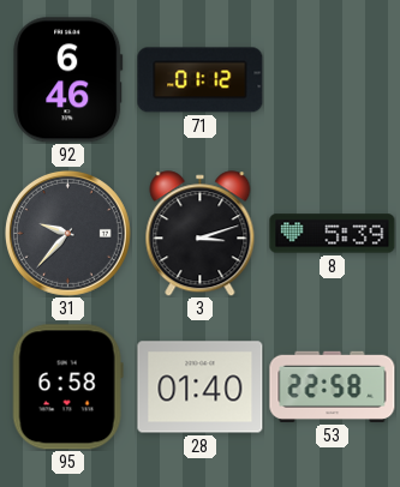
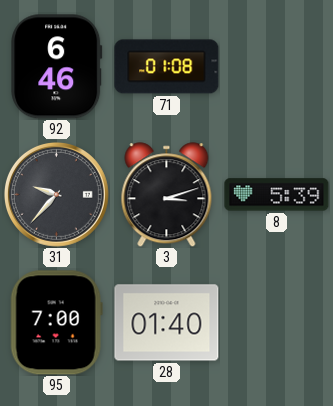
71: 01:12 -> 01:08 (167, 67)
95: 6:58 -> 7:00 (56, 323)
53: 22:58 -> none (333, 386)
